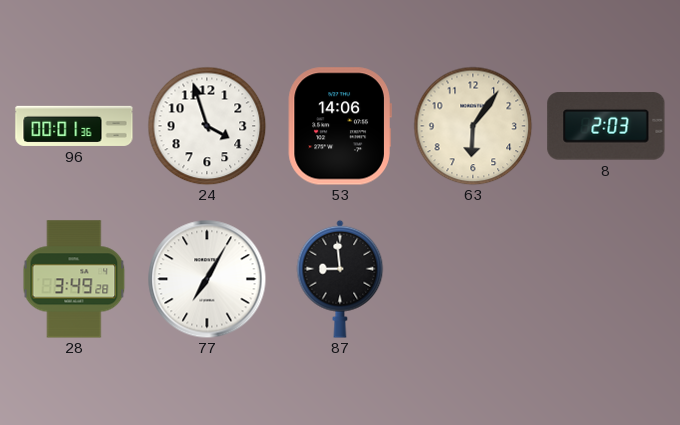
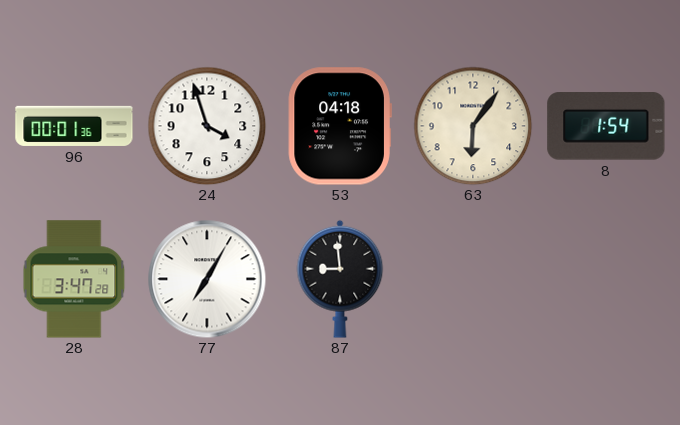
53: 14:06 -> 04:18 (340, 126)
8: 2:03 -> 1:54 (606, 126)
28: 3:49 -> 3:47 (74, 279)
